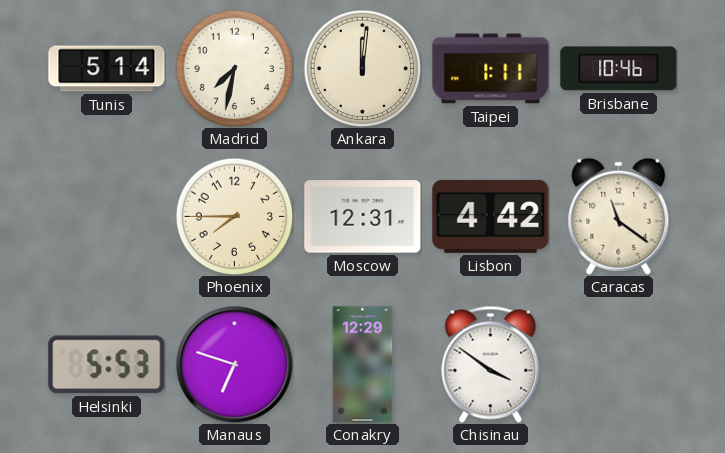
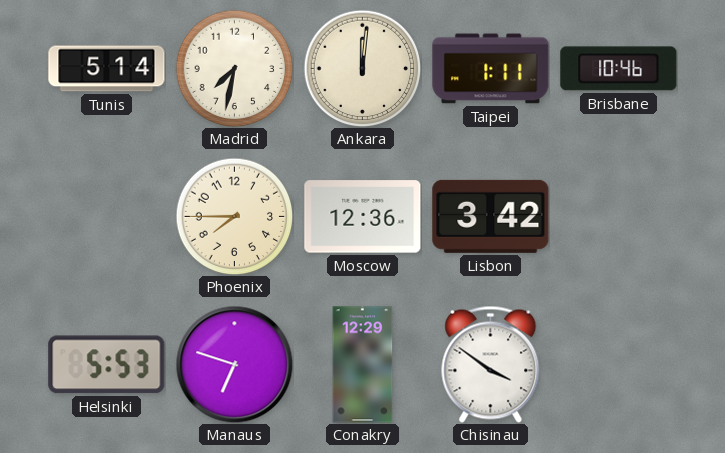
Moscow: 12:31 -> 12:36 (363, 217)
Lisbon: 4:42 -> 3:42 (491, 216)
Caracas: 11:21 -> none (619, 216)
